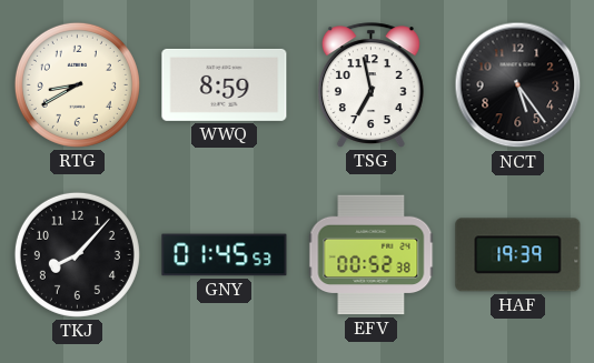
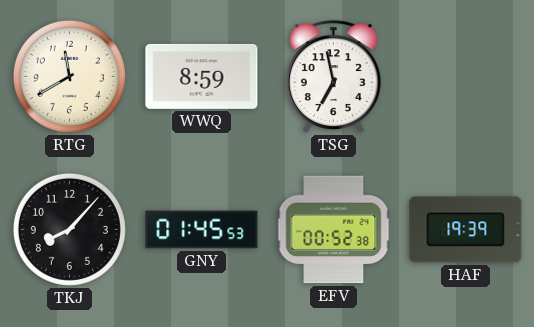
RTG: 8:40 -> 11:40 (69, 76)
NCT: 5:24 -> none (518, 85)
